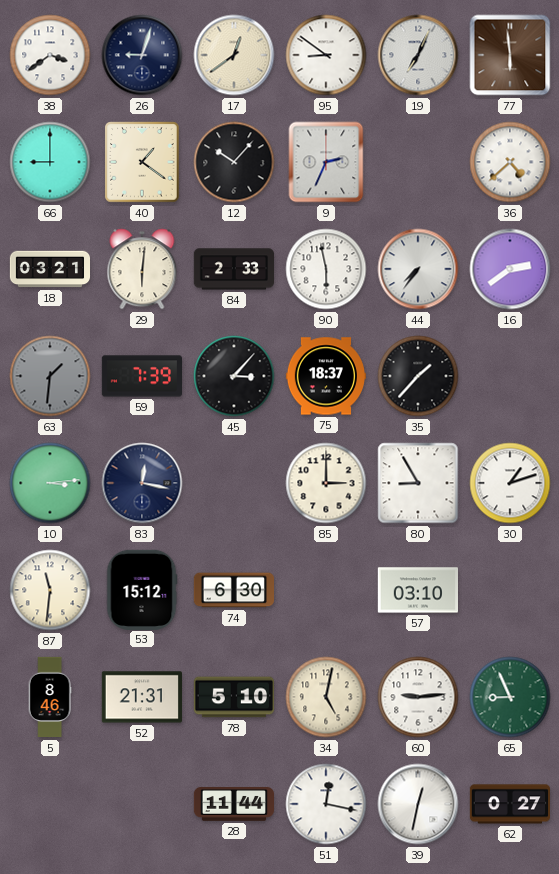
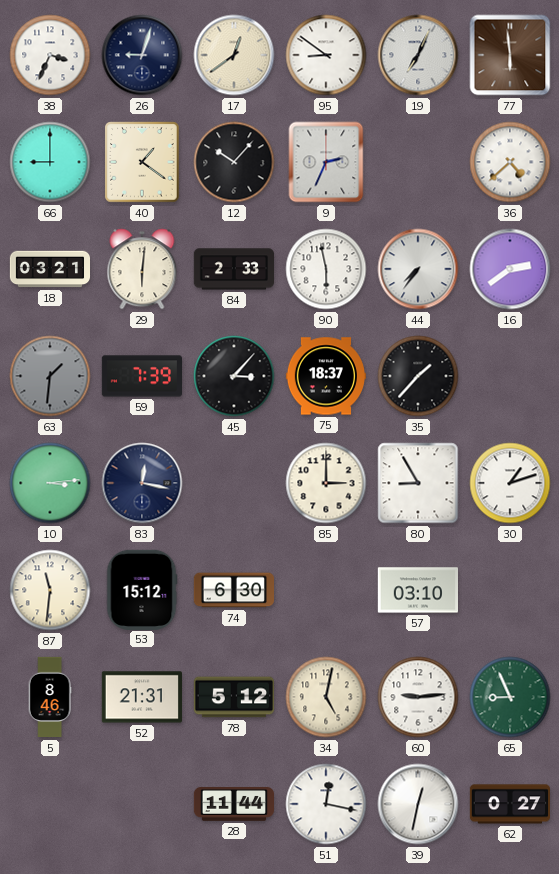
38: 3:39 -> 3:34 (50, 55)
78: 5:10 -> 5:12 (233, 697)
